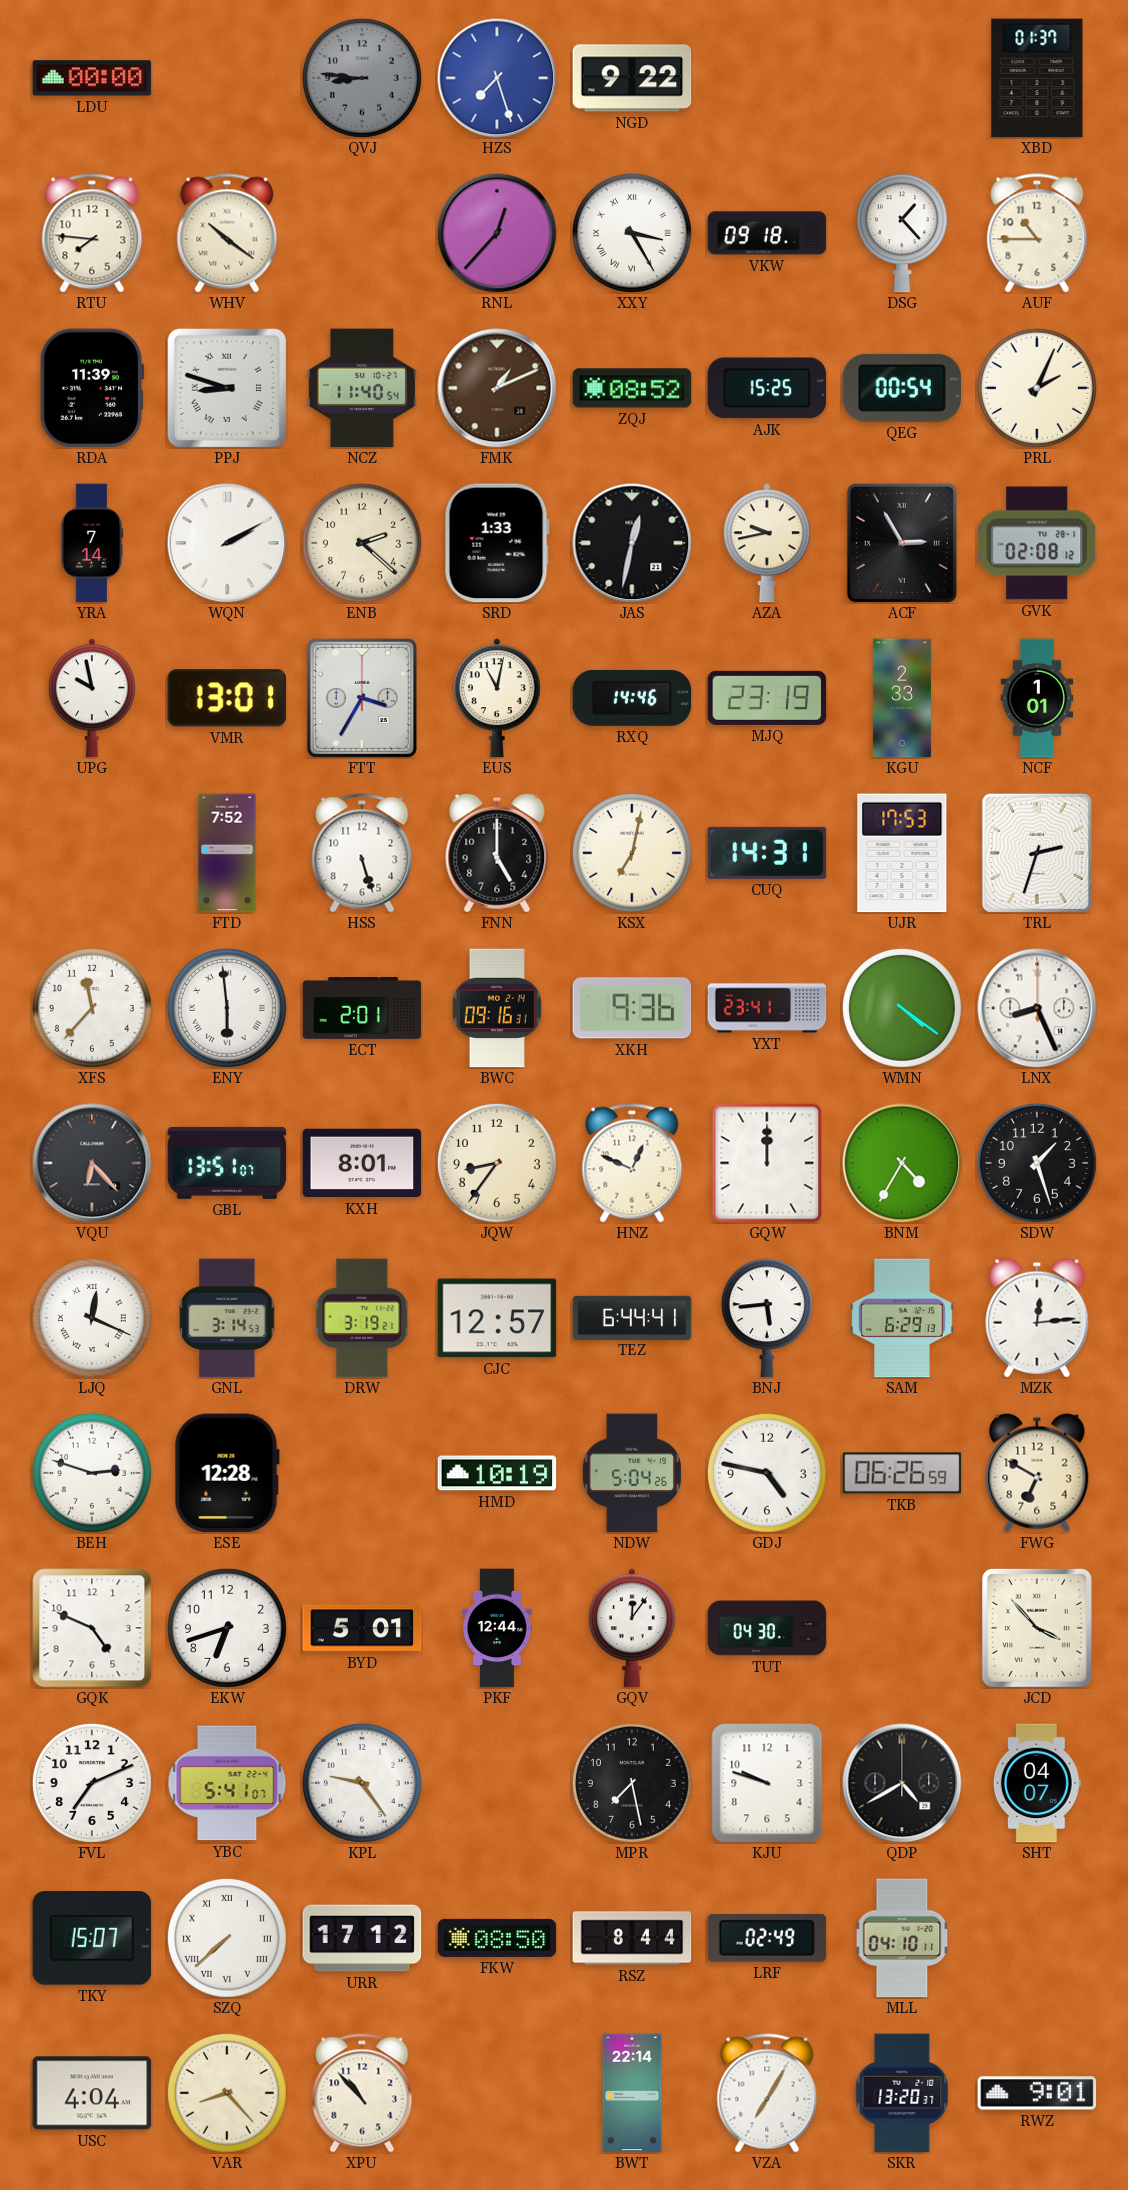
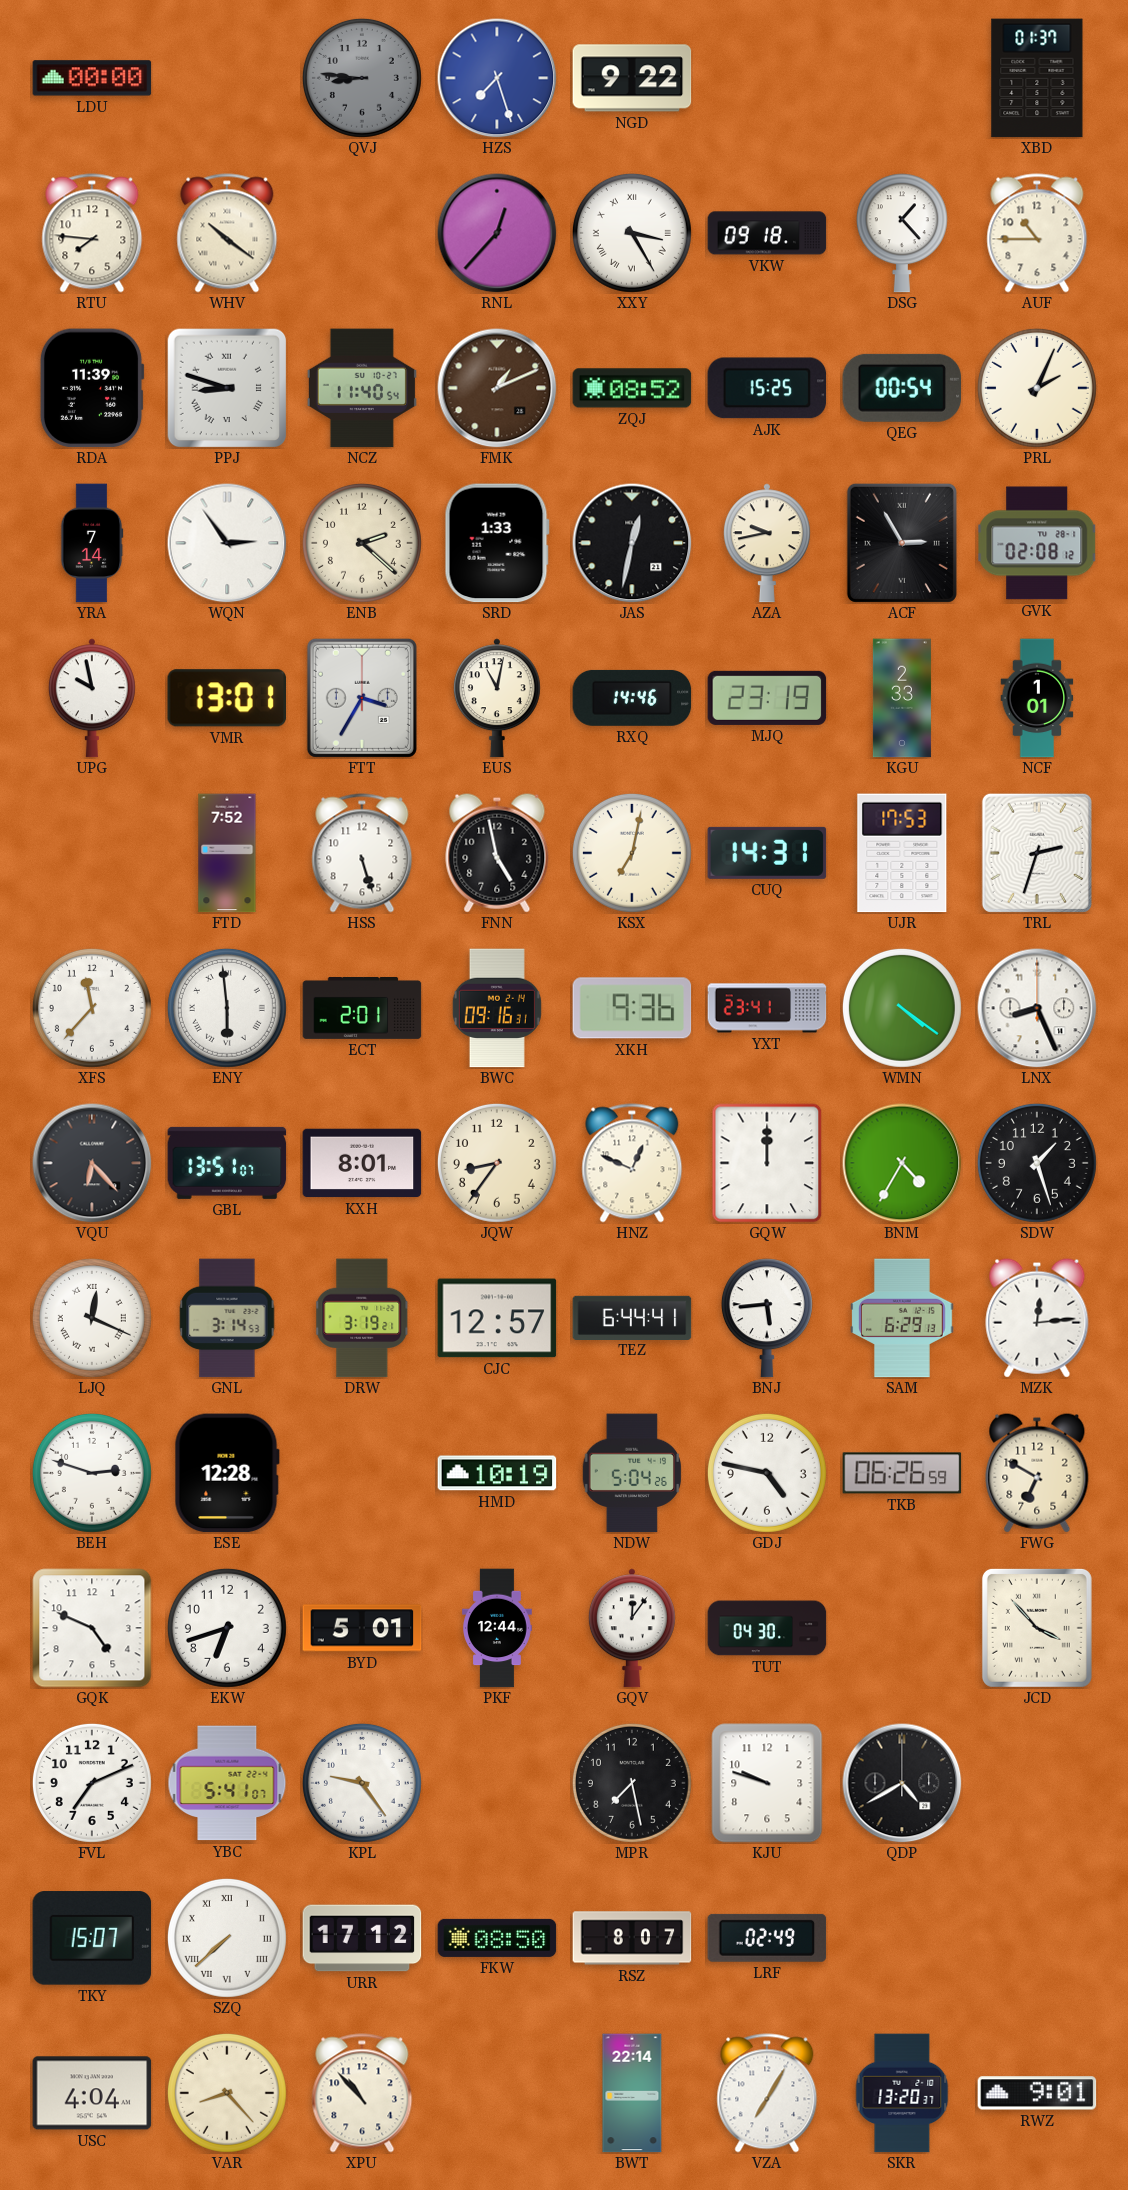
WQN: 2:10 -> 2:54 (227, 543)
FNN: 5:00 -> 4:58 (497, 853)
SHT: 04:07 -> none (1037, 1783)
RSZ: 8:44 -> 8:07 (632, 1938)
MLL: 04:10 -> none (902, 1938)
